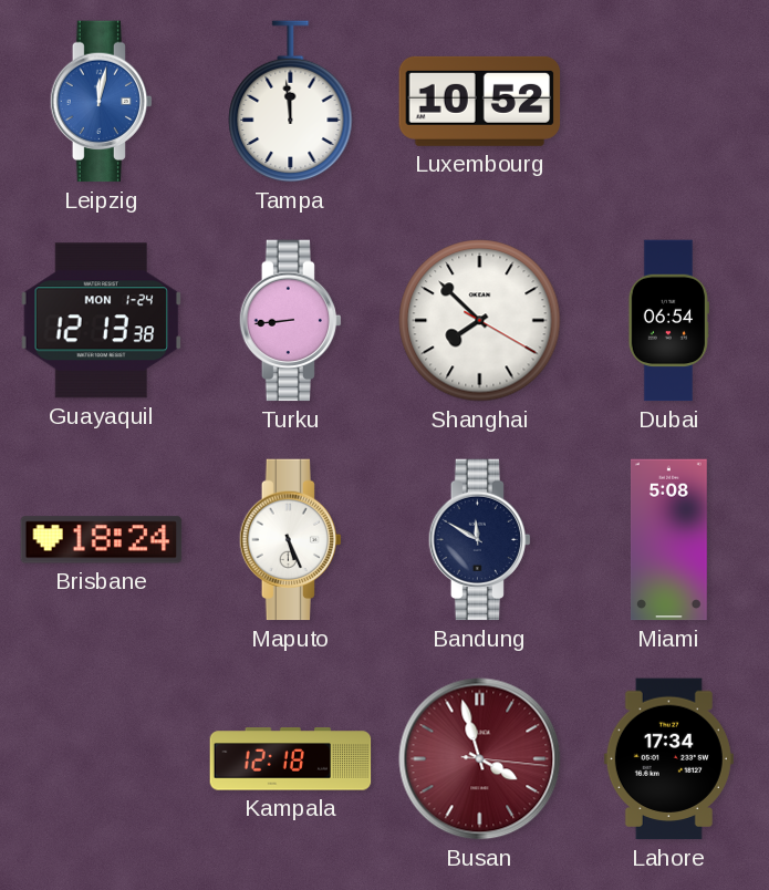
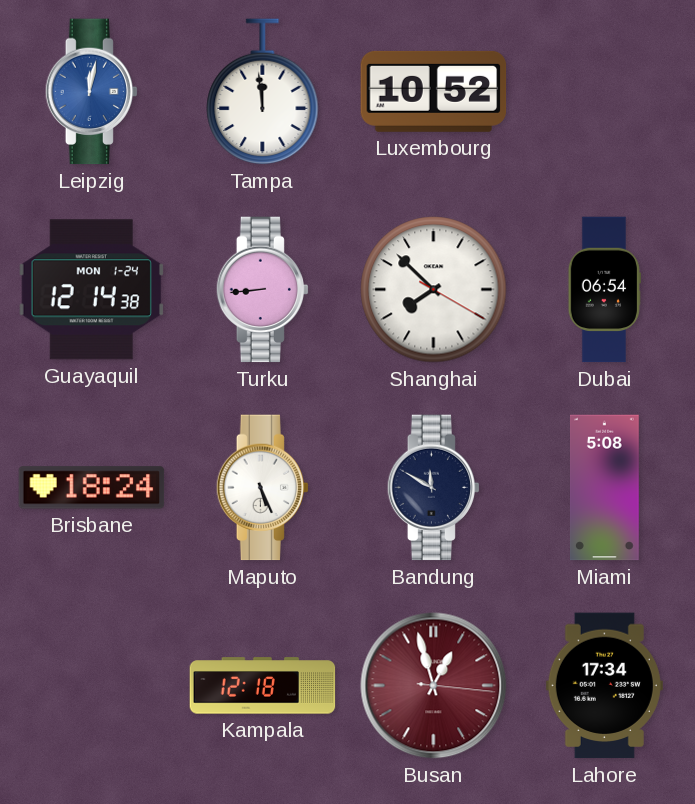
Guayaquil: 12:13 -> 12:14 (91, 290)
Busan: 3:57 -> 12:57 (434, 686)
